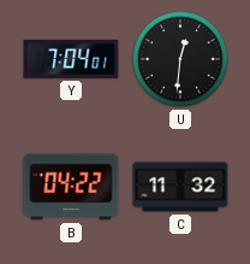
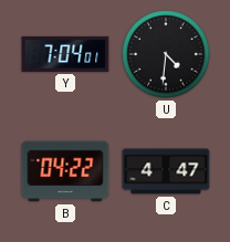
U: 12:31 -> 4:31 (166, 54)
C: 11:32 -> 4:47 (166, 171)
